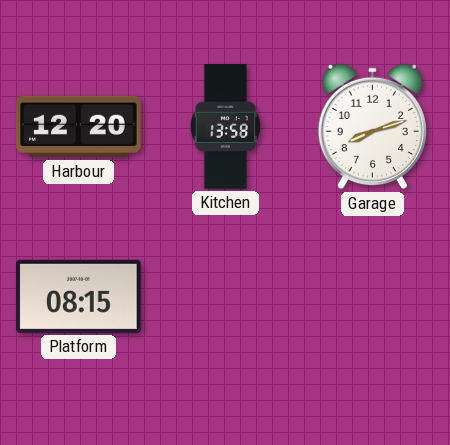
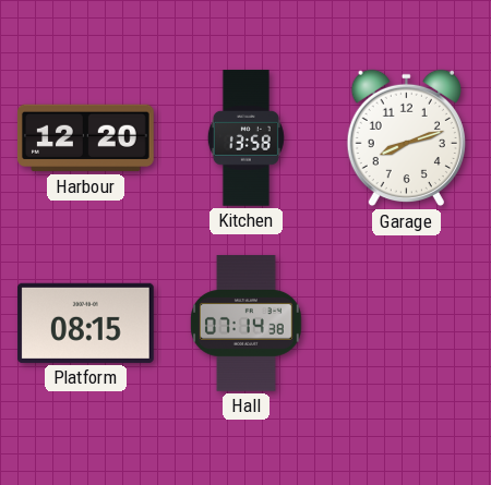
Hall: none -> 07:14 (247, 324)
